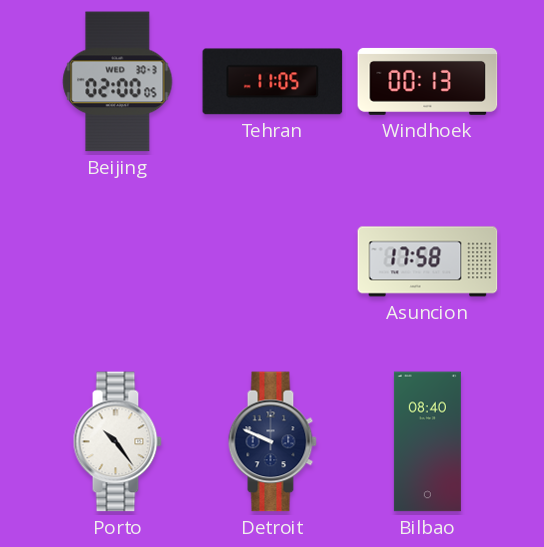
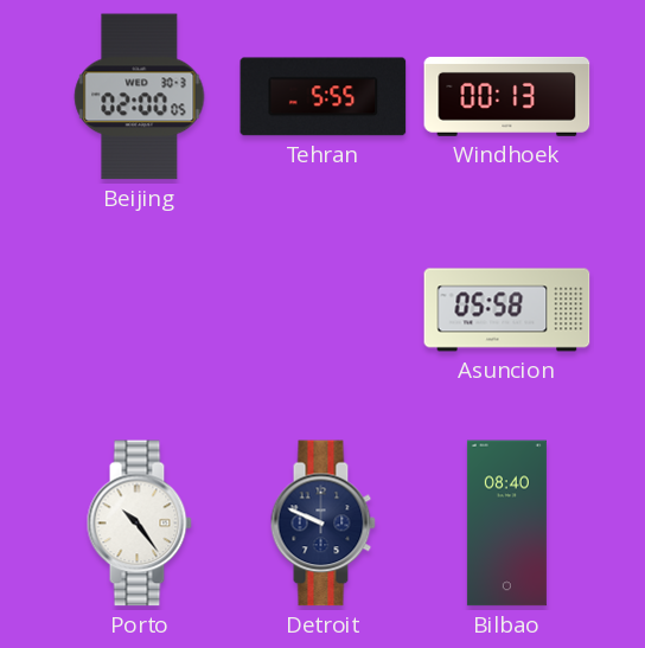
Tehran: 11:05 -> 5:55 (324, 97)
Asuncion: 17:58 -> 05:58 (507, 310)
